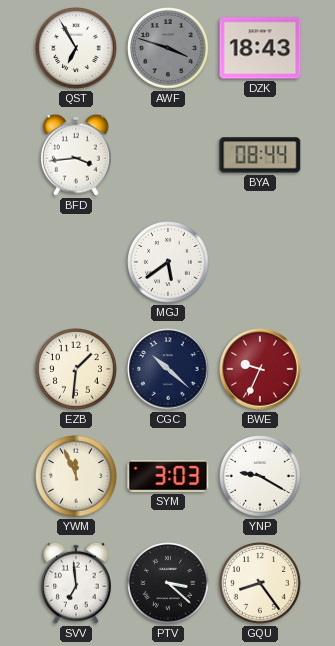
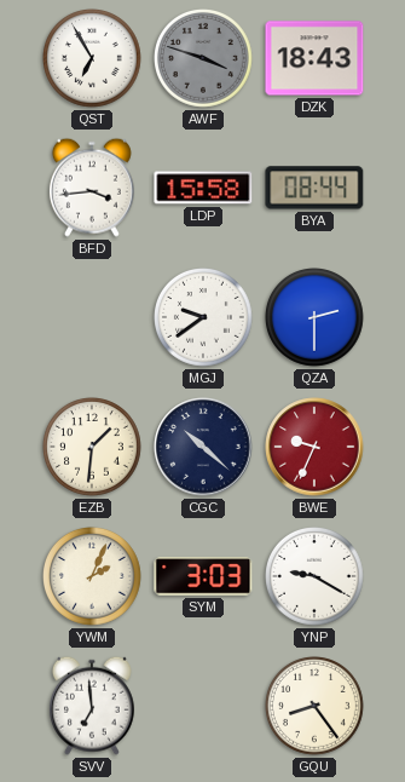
LDP: none -> 15:58 (203, 188)
MGJ: 5:39 -> 9:39 (204, 318)
QZA: none -> 2:30 (316, 318)
YWM: 11:56 -> 2:04 (93, 577)
PTV: 3:22 -> none (169, 584)
